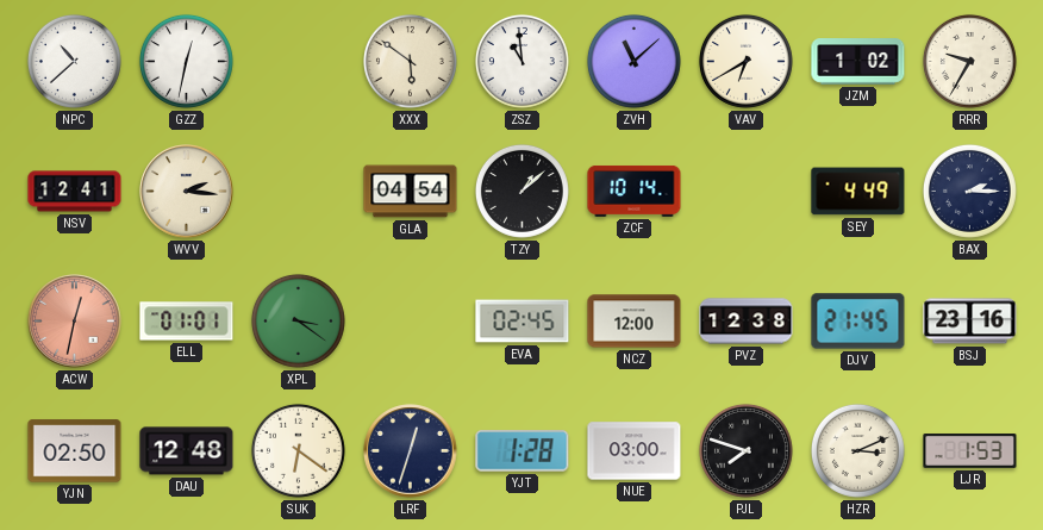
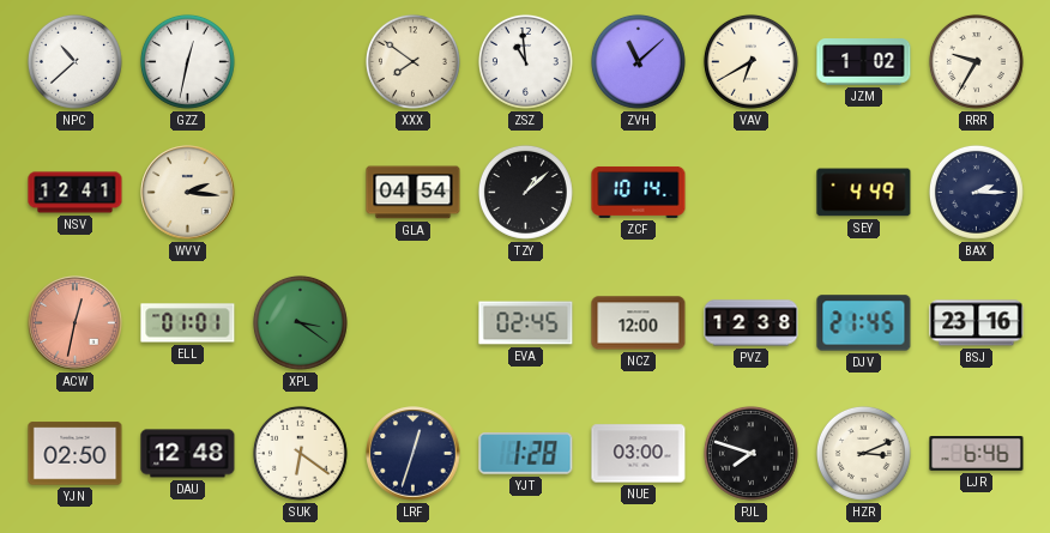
XXX: 5:51 -> 7:51 (412, 61)
LJR: 1:53 -> 6:46 (977, 454)
